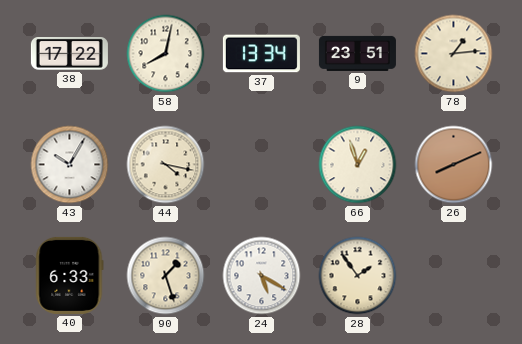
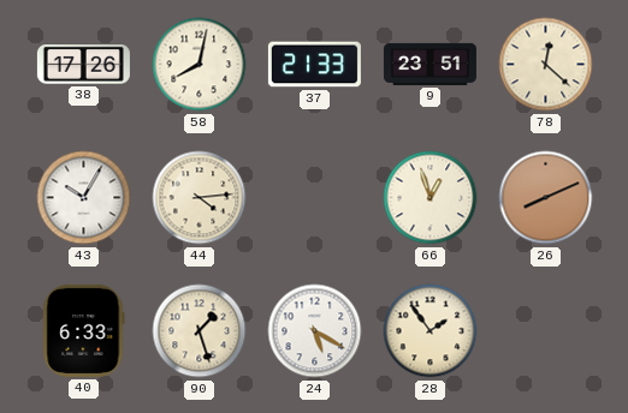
38: 17:22 -> 17:26 (83, 65)
37: 13:34 -> 21:33 (314, 65)
78: 1:14 -> 12:22 (546, 65)
44: 4:17 -> 4:14 (200, 198)
